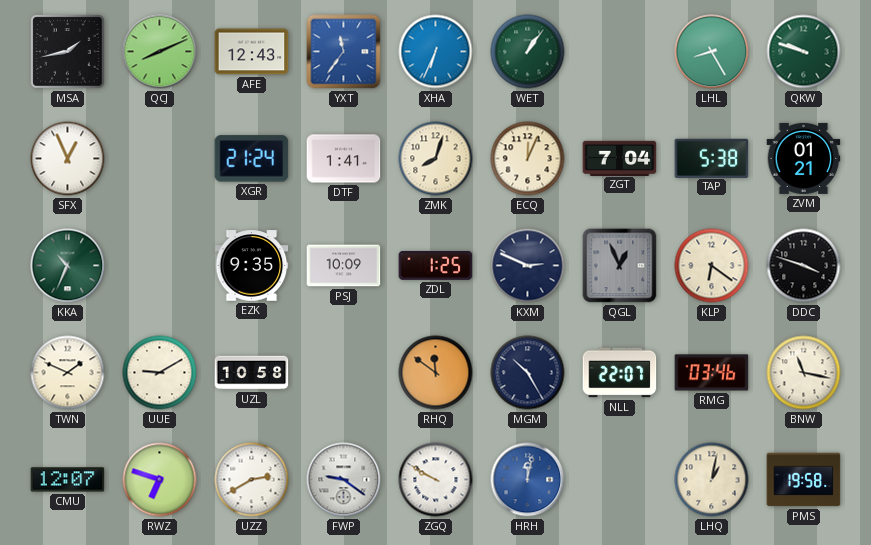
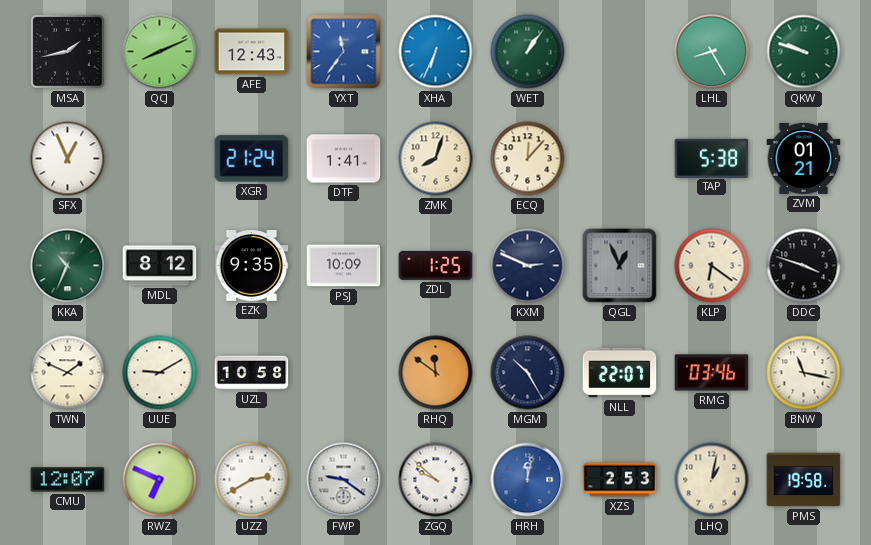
ECQ: 12:04 -> 12:07 (528, 159)
ZGT: 7:04 -> none (620, 158)
MDL: none -> 8:12 (160, 266)
RWZ: 6:48 -> 6:49 (160, 480)
ZGQ: 9:50 -> 9:52 (436, 480)
XZS: none -> 2:53 (620, 480)
